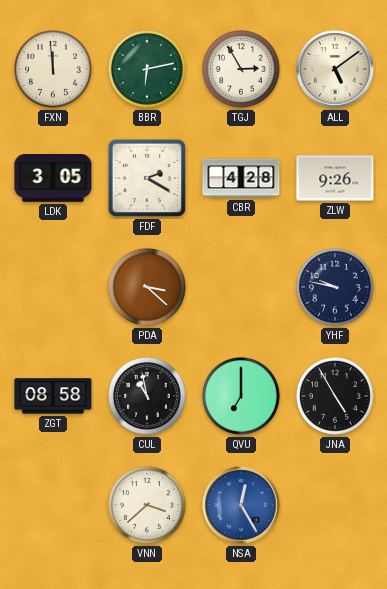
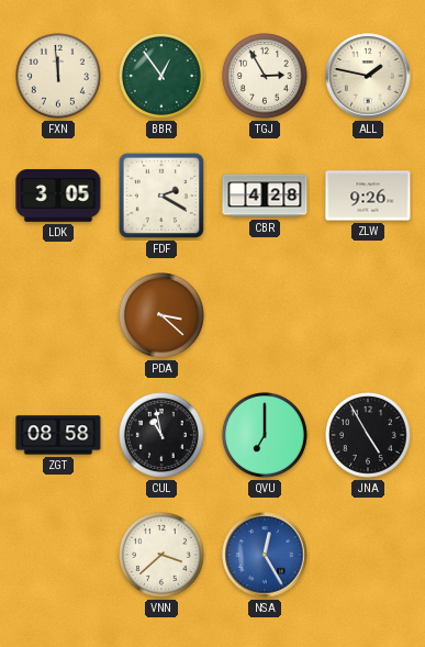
BBR: 6:13 -> 12:54 (163, 77)
ALL: 5:09 -> 1:47 (368, 76)
YHF: 9:47 -> none (336, 288)
